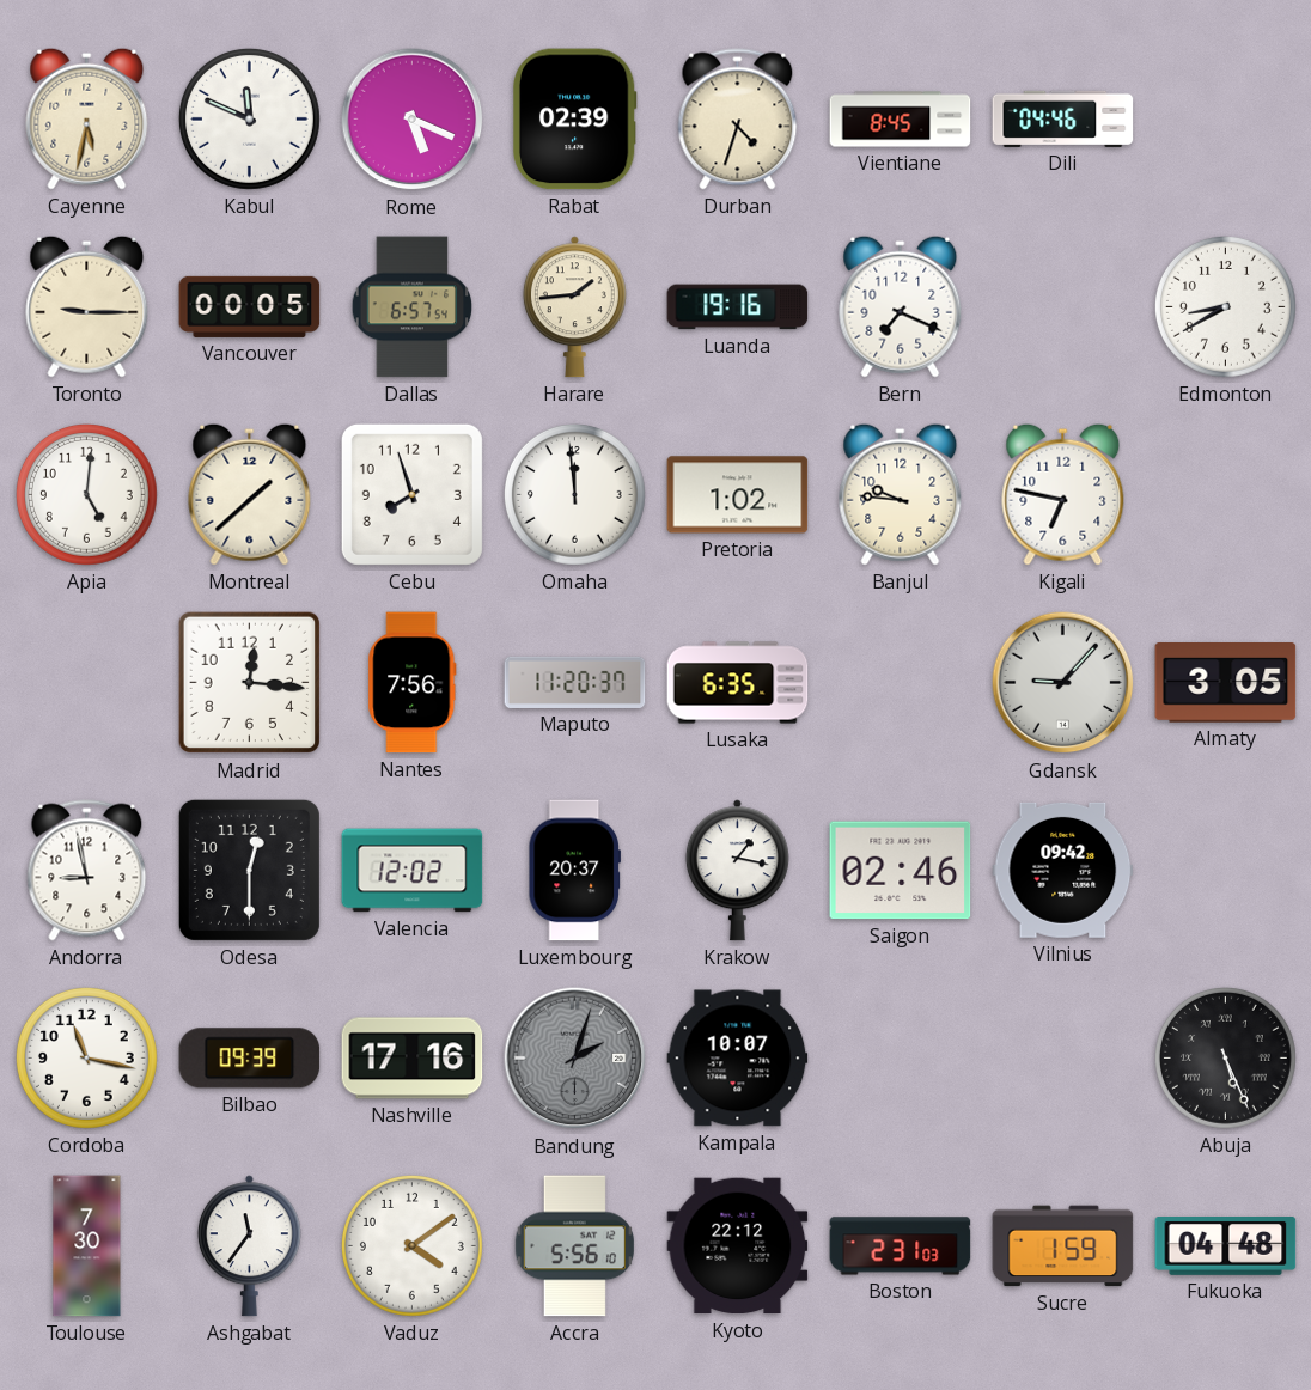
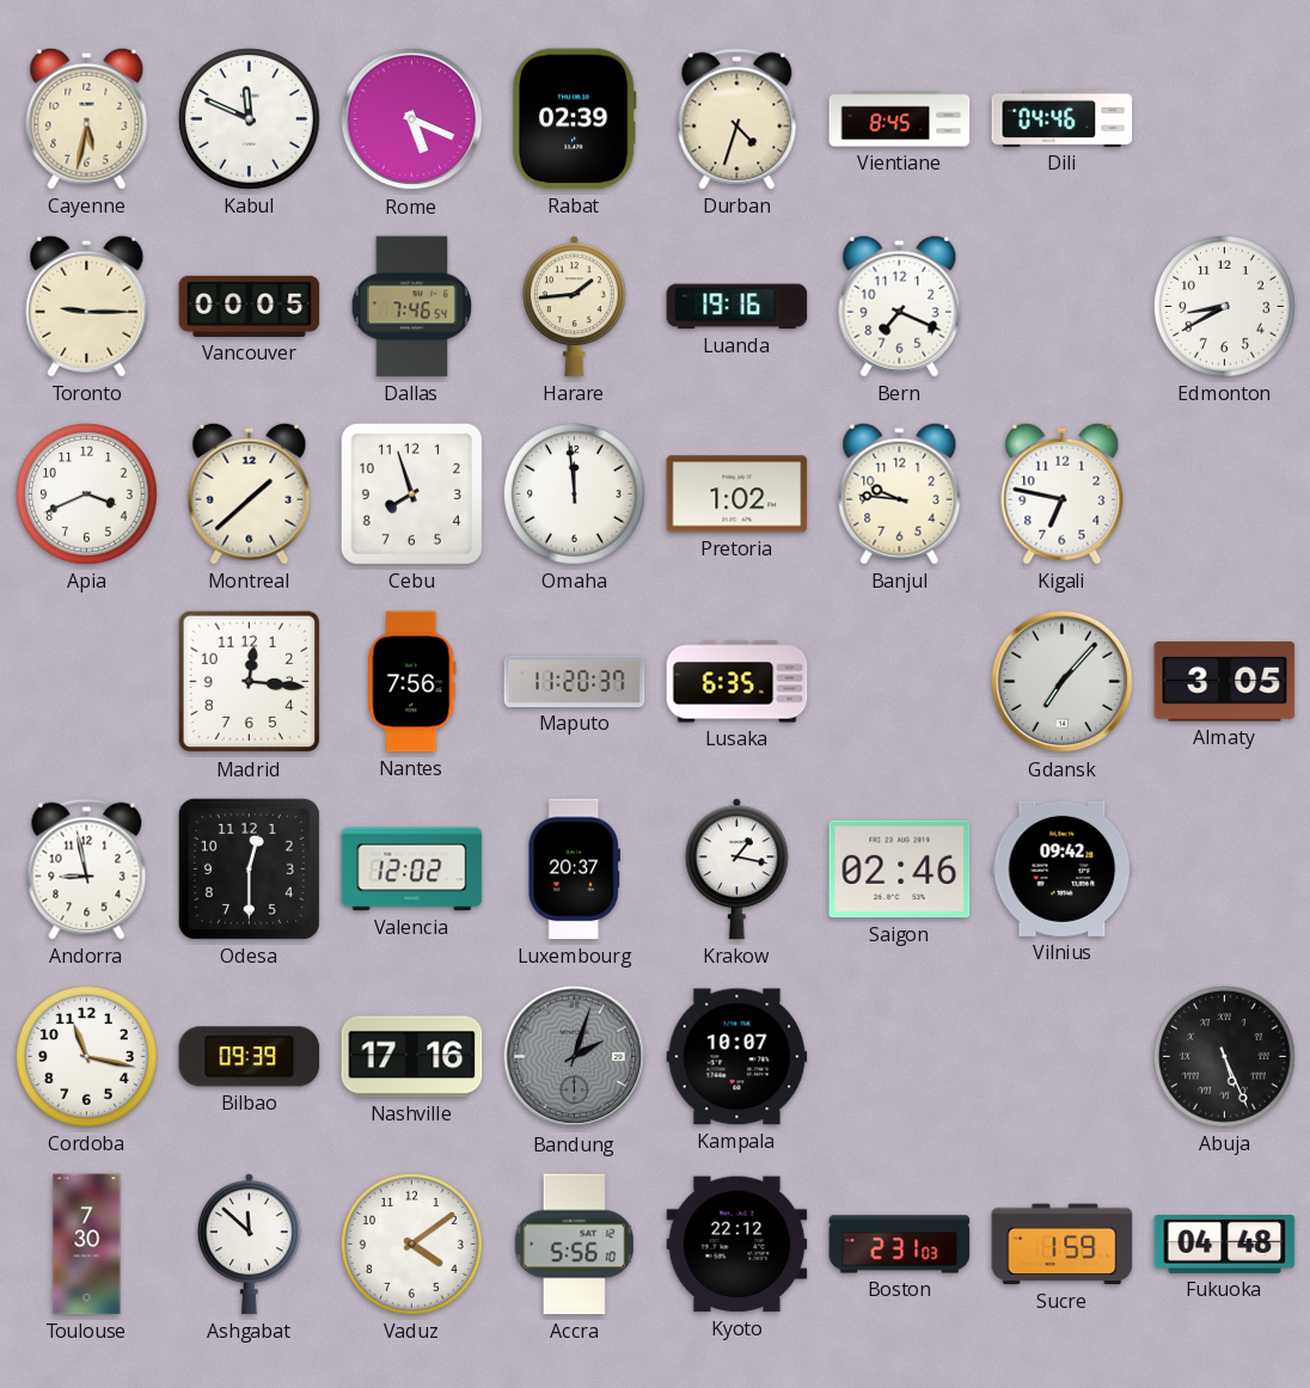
Dallas: 6:57 -> 7:46 (411, 307)
Apia: 5:01 -> 3:41 (86, 493)
Gdansk: 9:07 -> 7:07 (1063, 682)
Ashgabat: 11:36 -> 11:52 (249, 1245)
